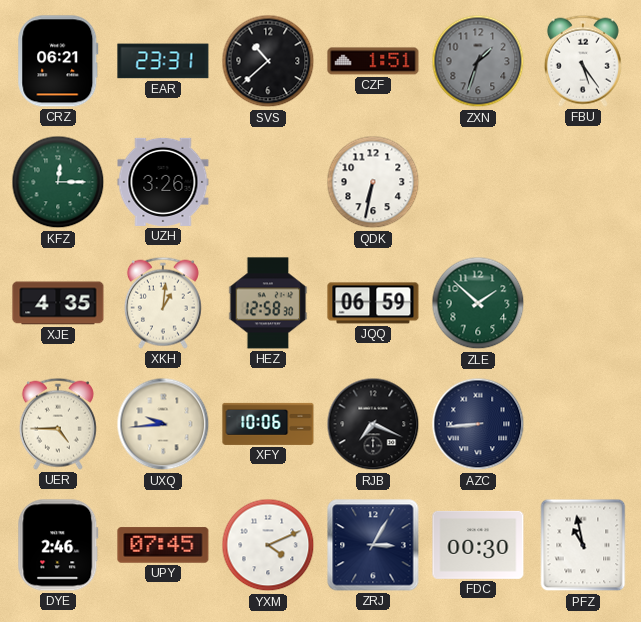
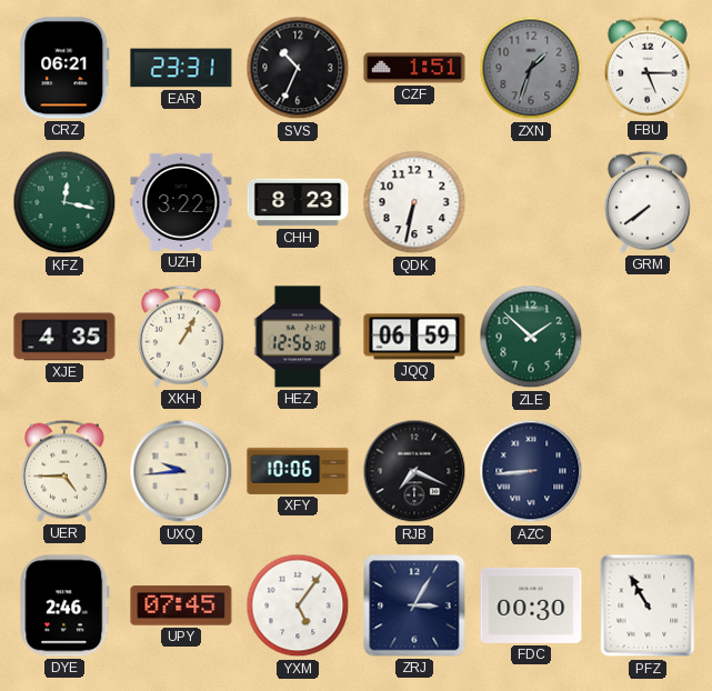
SVS: 10:38 -> 10:34 (298, 68)
FBU: 5:24 -> 5:15 (648, 68)
KFZ: 12:15 -> 12:17 (64, 202)
UZH: 3:26 -> 3:22 (181, 202)
CHH: none -> 8:23 (298, 202)
GRM: none -> 7:39 (648, 202)
XKH: 1:01 -> 1:05 (181, 337)
HEZ: 12:58 -> 12:56 (298, 337)
YXM: 4:11 -> 5:06 (298, 605)
PFZ: 10:58 -> 10:55 (648, 605)
